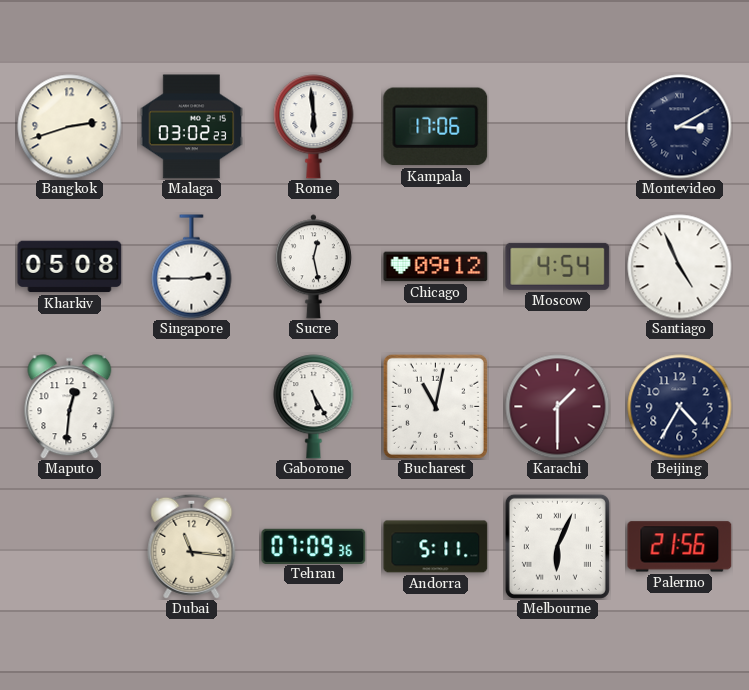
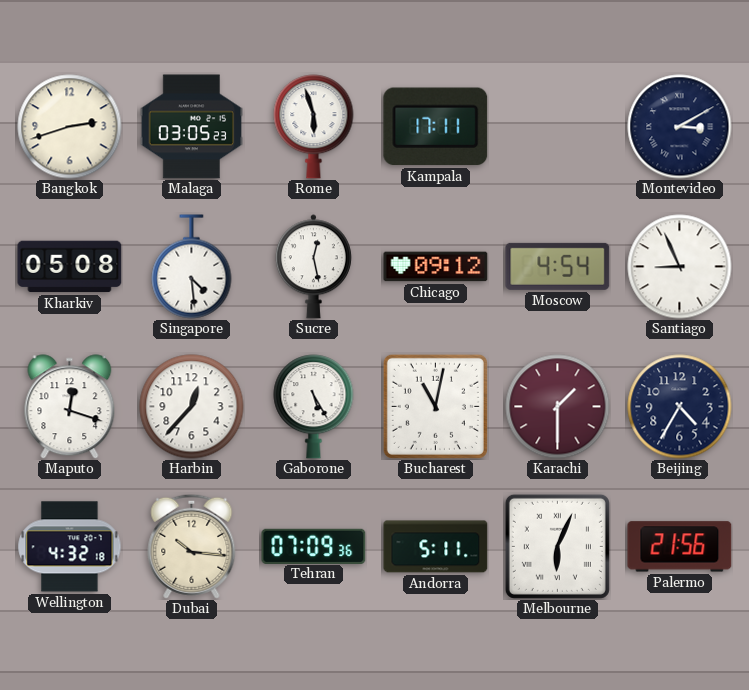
Malaga: 03:02 -> 03:05 (192, 127)
Rome: 5:59 -> 5:57 (314, 127)
Kampala: 17:06 -> 17:11 (436, 127)
Singapore: 2:45 -> 4:29 (192, 267)
Santiago: 4:56 -> 8:56 (680, 267)
Maputo: 12:31 -> 12:18 (70, 407)
Harbin: none -> 12:37 (192, 407)
Wellington: none -> 4:32 (70, 547)
Dubai: 11:16 -> 10:16 (192, 546)
